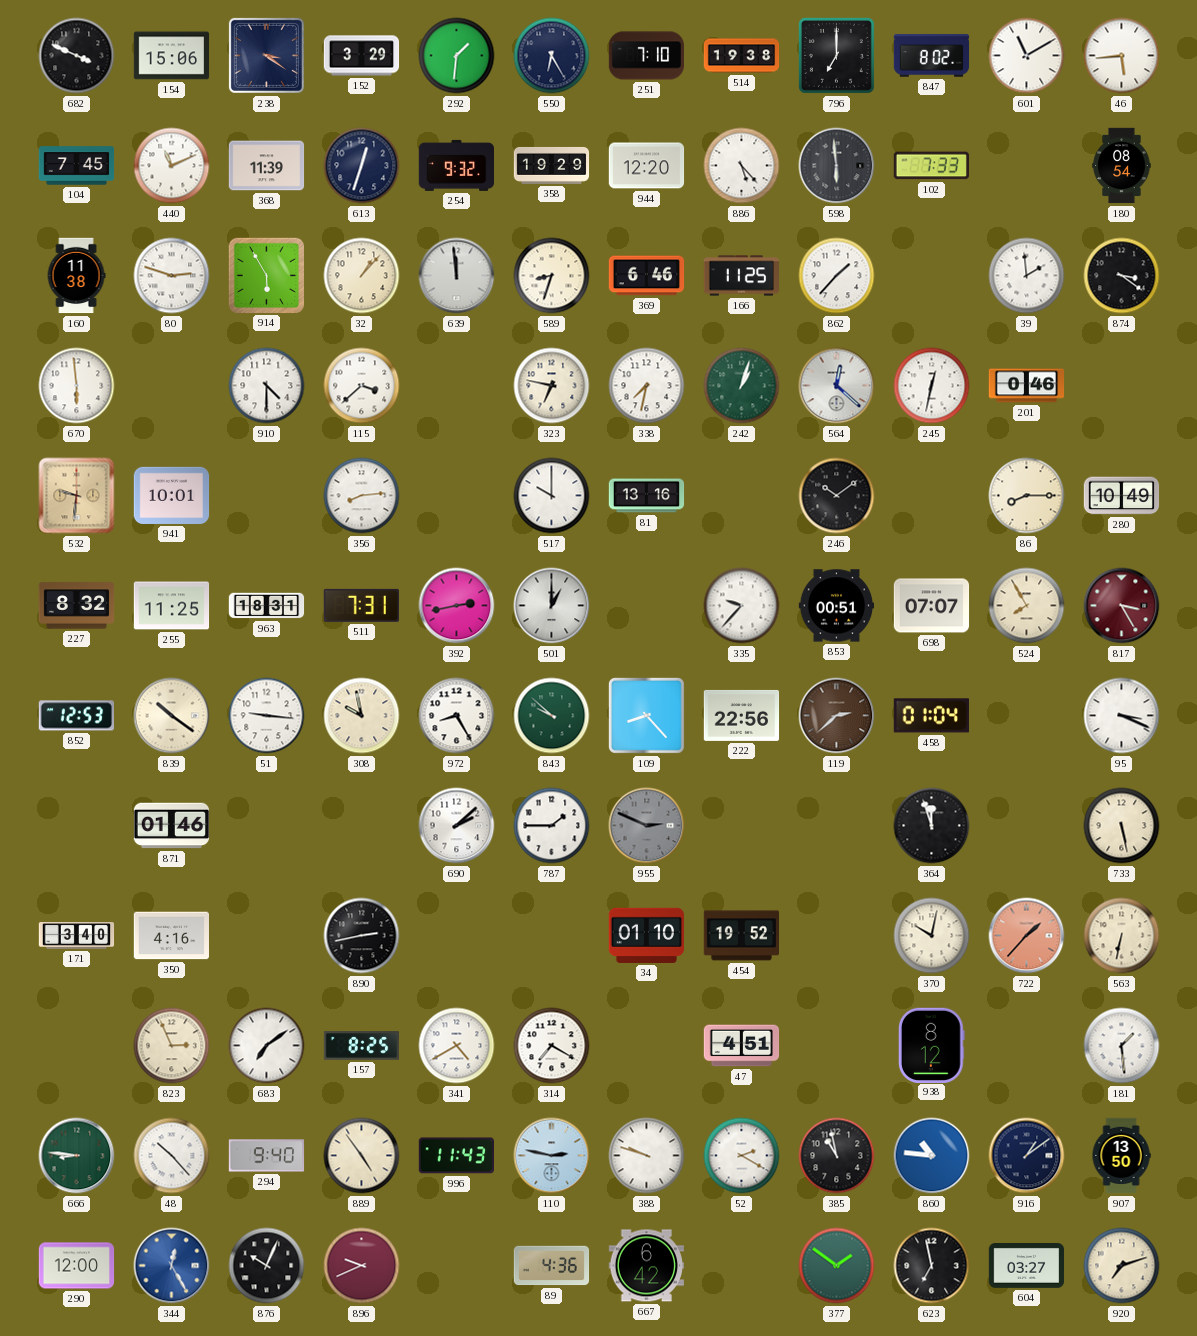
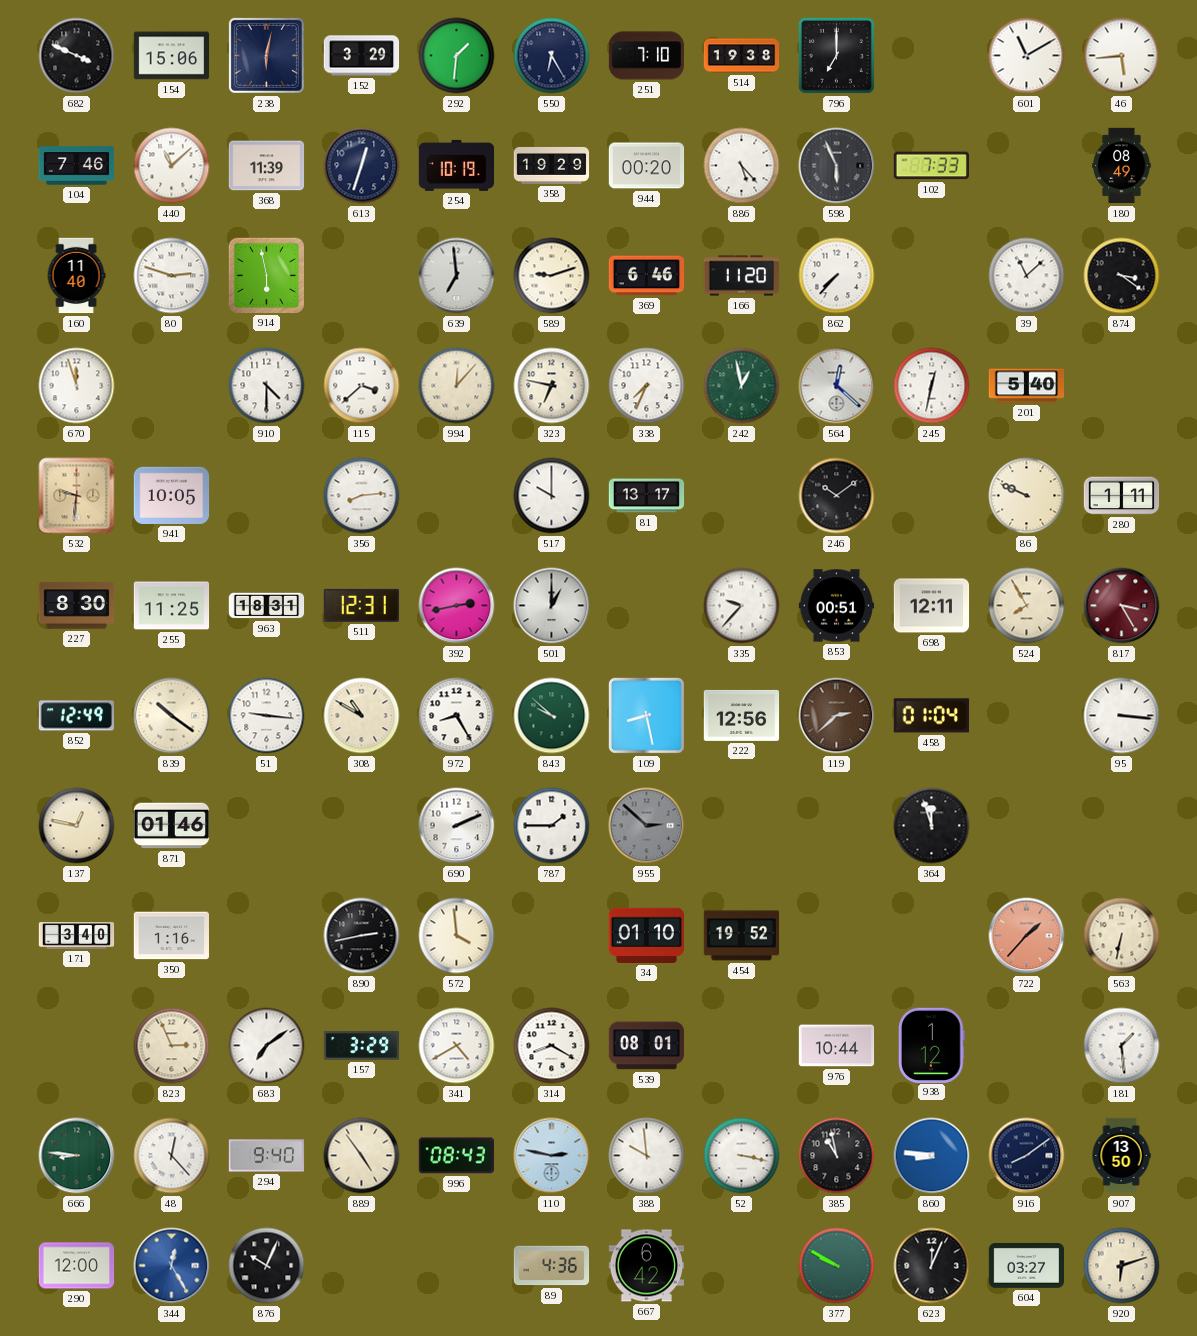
238: 3:21 -> 6:02 (266, 55)
847: 8:02 -> none (932, 56)
104: 7:45 -> 7:46 (77, 166)
440: 11:11 -> 11:08 (172, 166)
254: 9:32 -> 10:19 (456, 165)
944: 12:20 -> 00:20 (647, 166)
598: 5:59 -> 5:56 (837, 166)
180: 08:54 -> 08:49 (1122, 166)
160: 11:38 -> 11:40 (76, 276)
914: 5:55 -> 5:58 (266, 275)
32: 1:07 -> none (362, 276)
639: 11:59 -> 6:59 (457, 276)
589: 8:33 -> 9:12 (552, 276)
166: 11:25 -> 11:20 (741, 276)
862: 1:37 -> 7:37 (837, 276)
39: 1:59 -> 11:08 (1027, 276)
670: 5:59 -> 11:57 (77, 386)
994: none -> 12:07 (457, 386)
338: 7:32 -> 7:34 (647, 386)
242: 1:03 -> 12:58 (742, 386)
201: 0:46 -> 5:40 (1027, 386)
941: 10:01 -> 10:05 (172, 495)
81: 13:16 -> 13:17 (647, 496)
86: 8:15 -> 9:49 (1027, 496)
280: 10:49 -> 1:11 (1122, 496)
227: 8:32 -> 8:30 (77, 606)
511: 7:31 -> 12:31 (361, 605)
698: 07:07 -> 12:11 (932, 606)
852: 12:53 -> 12:49 (76, 716)
308: 9:58 -> 10:50 (362, 716)
109: 8:23 -> 8:28 (646, 715)
222: 22:56 -> 12:56 (742, 715)
95: 3:19 -> 3:16 (1122, 716)
137: none -> 12:47 (77, 826)
690: 2:08 -> 2:11 (457, 826)
955: 2:49 -> 2:52 (647, 826)
733: 5:28 -> none (1122, 826)
350: 4:16 -> 1:16 (172, 936)
572: none -> 3:59 (457, 936)
370: 10:02 -> none (932, 936)
157: 8:25 -> 3:29 (362, 1046)
314: 7:20 -> 8:20 (552, 1046)
539: none -> 08:01 (647, 1046)
47: 4:51 -> none (742, 1046)
976: none -> 10:44 (837, 1046)
938: 8:12 -> 1:12 (932, 1045)
48: 10:23 -> 12:23 (172, 1156)
996: 11:43 -> 08:43 (456, 1156)
388: 9:48 -> 9:59 (647, 1156)
52: 2:20 -> 3:17 (742, 1156)
860: 10:46 -> 8:46 (932, 1156)
916: 1:09 -> 8:09 (1027, 1156)
896: 9:41 -> none (362, 1266)
377: 1:51 -> 9:50 (837, 1266)
623: 6:58 -> 12:04 (932, 1266)
920: 7:12 -> 6:12 (1122, 1266)
